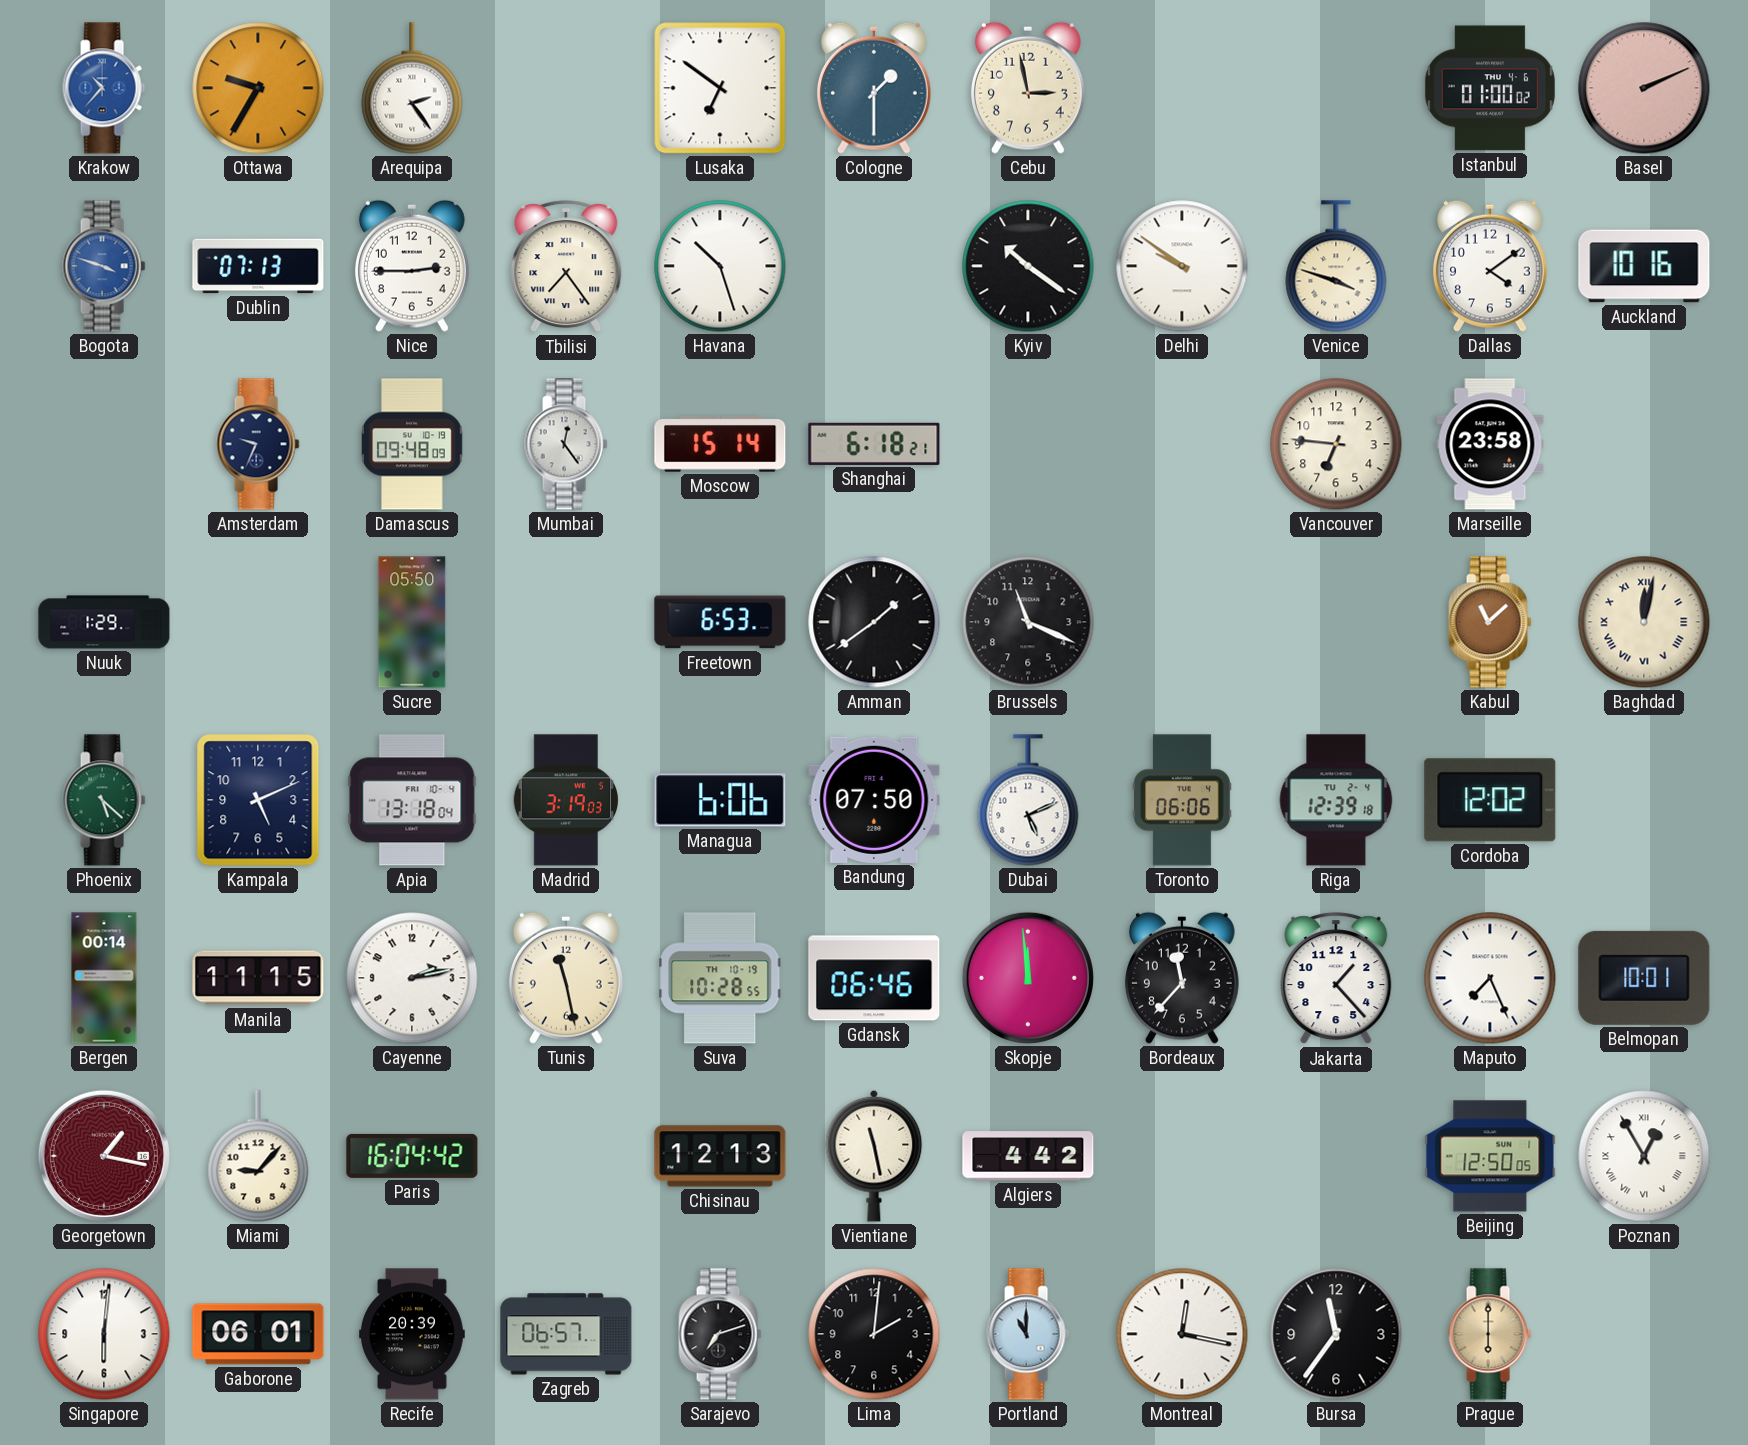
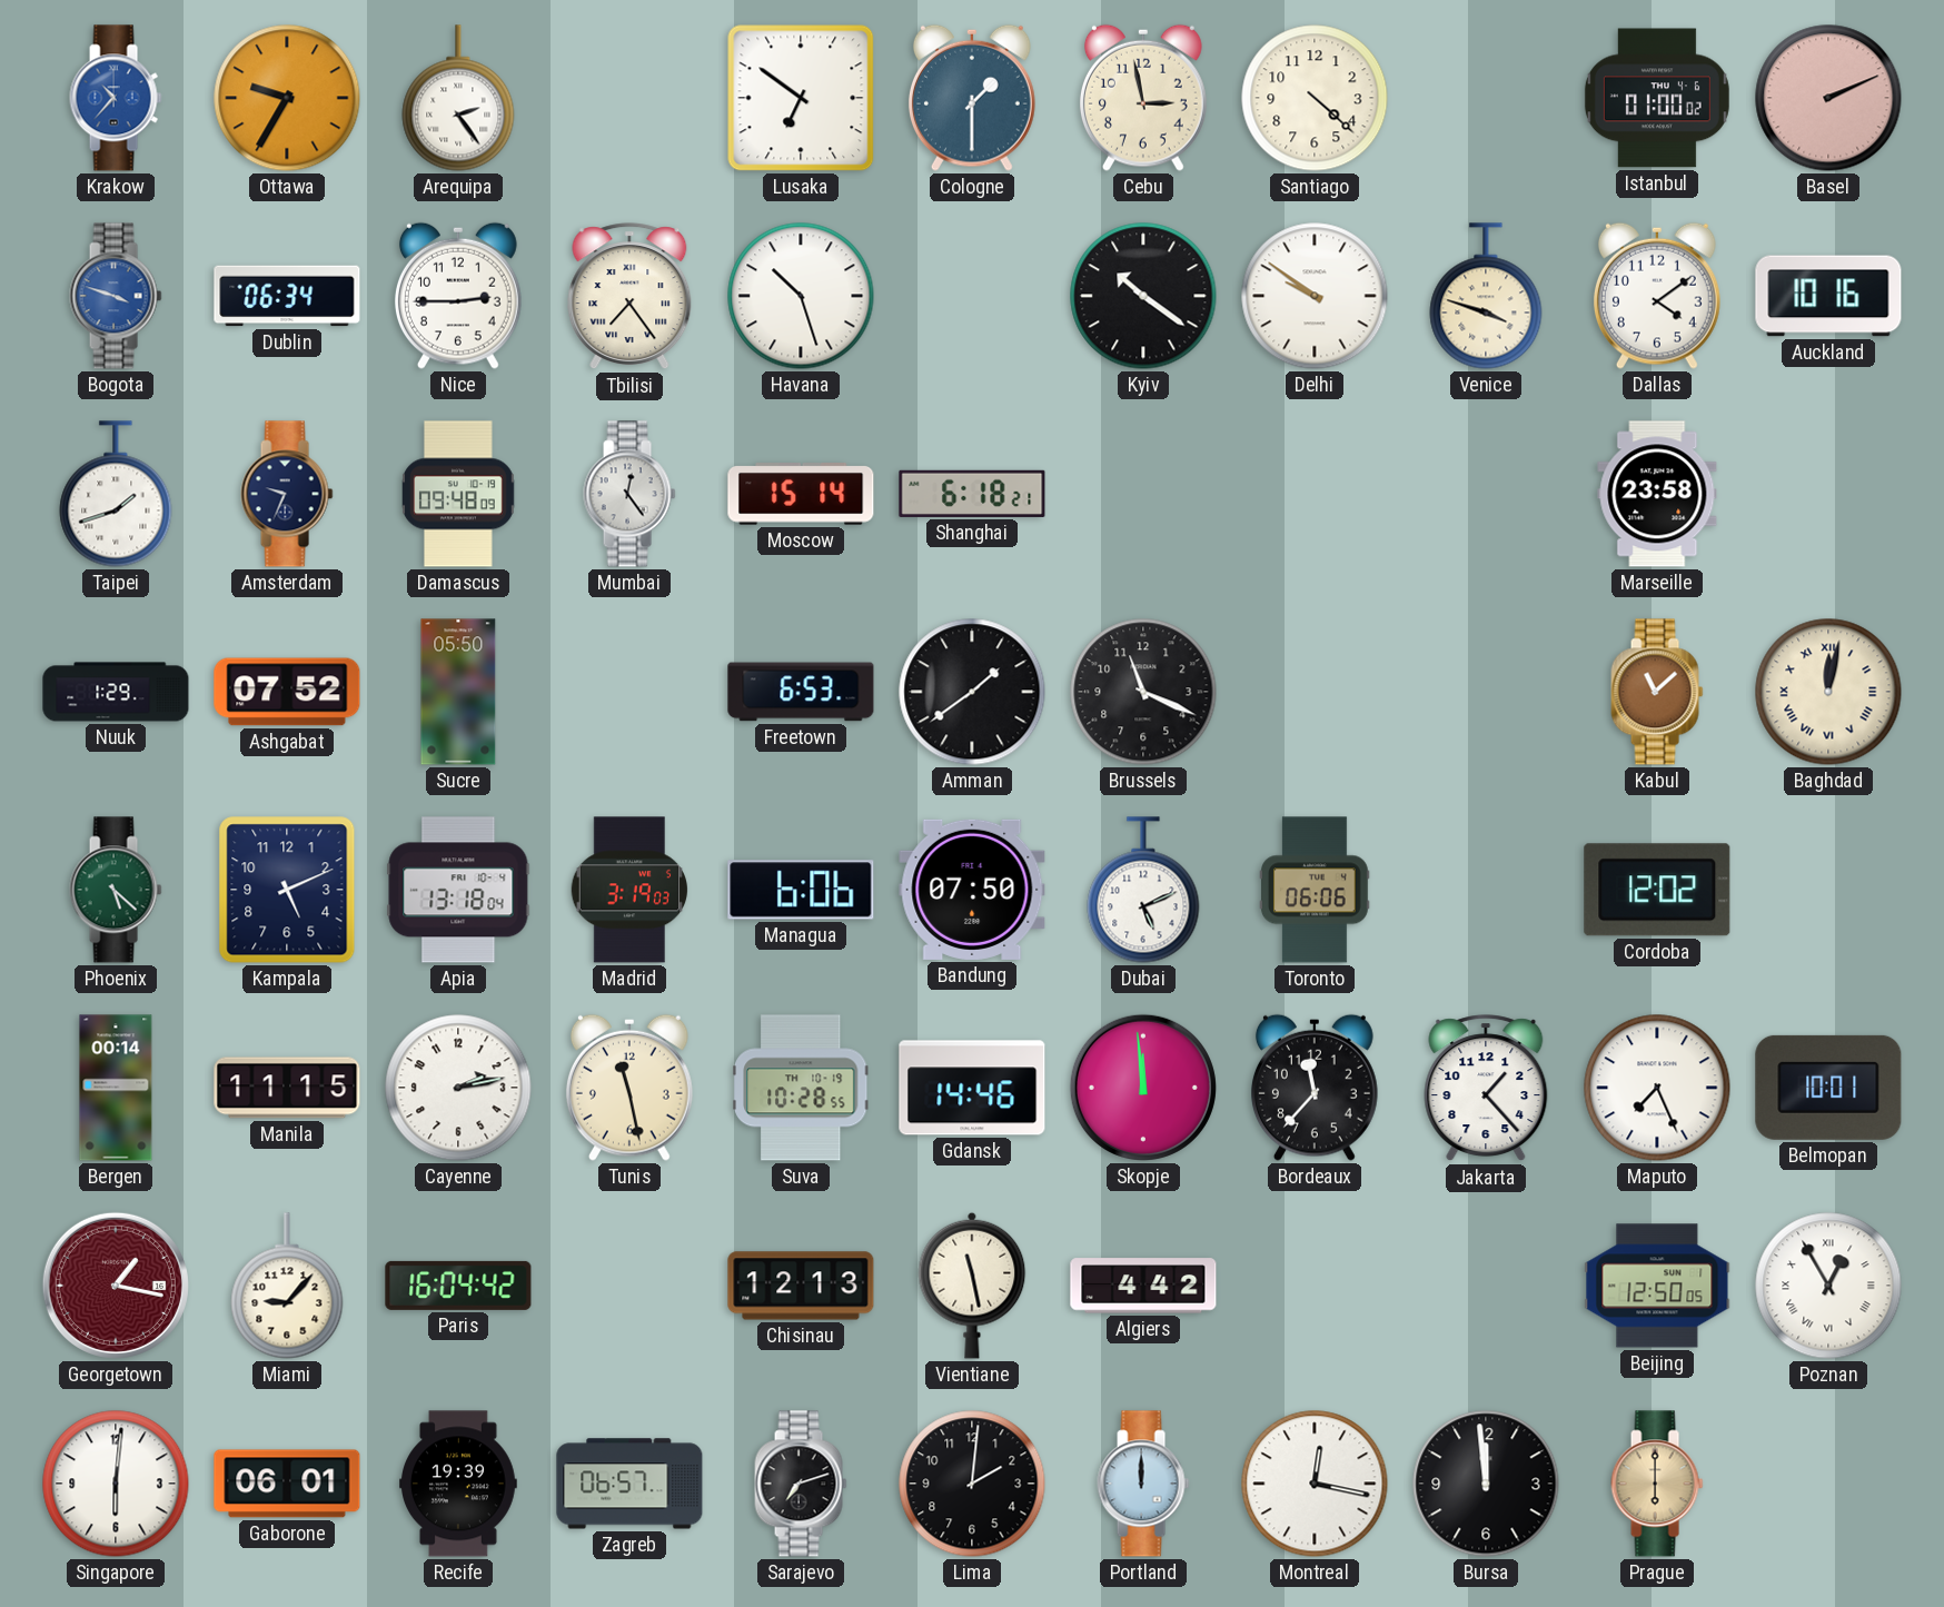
Santiago: none -> 4:22 (1315, 98)
Dublin: 07:13 -> 06:34 (287, 296)
Taipei: none -> 1:42 (116, 494)
Vancouver: 6:46 -> none (1336, 444)
Ashgabat: none -> 07:52 (287, 692)
Riga: 12:39 -> none (1336, 800)
Gdansk: 06:46 -> 14:46 (972, 1088)
Recife: 20:39 -> 19:39 (459, 1484)
Portland: 11:00 -> 12:00 (1143, 1484)
Bursa: 11:36 -> 11:59 (1486, 1484)
